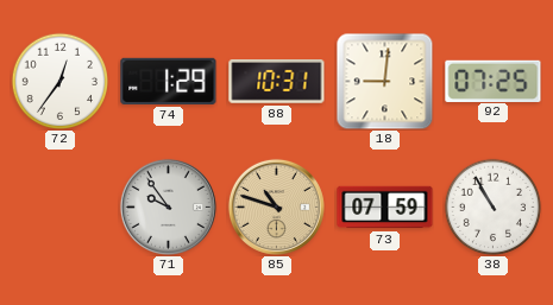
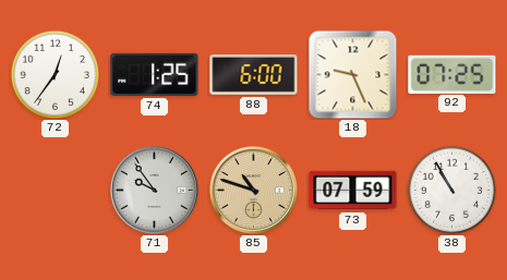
74: 1:29 -> 1:25 (155, 74)
88: 10:31 -> 6:00 (254, 75)
18: 9:01 -> 9:26 (352, 74)
